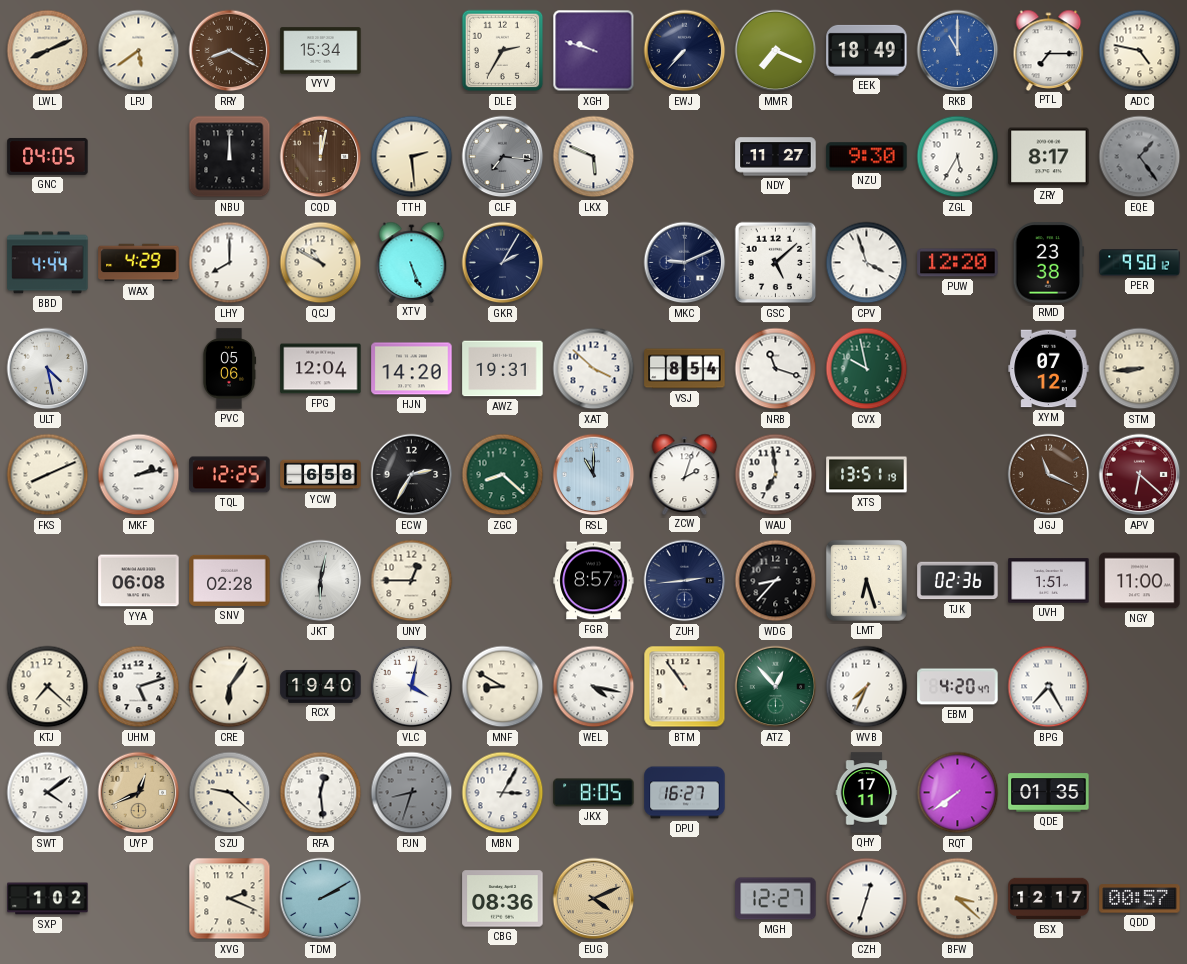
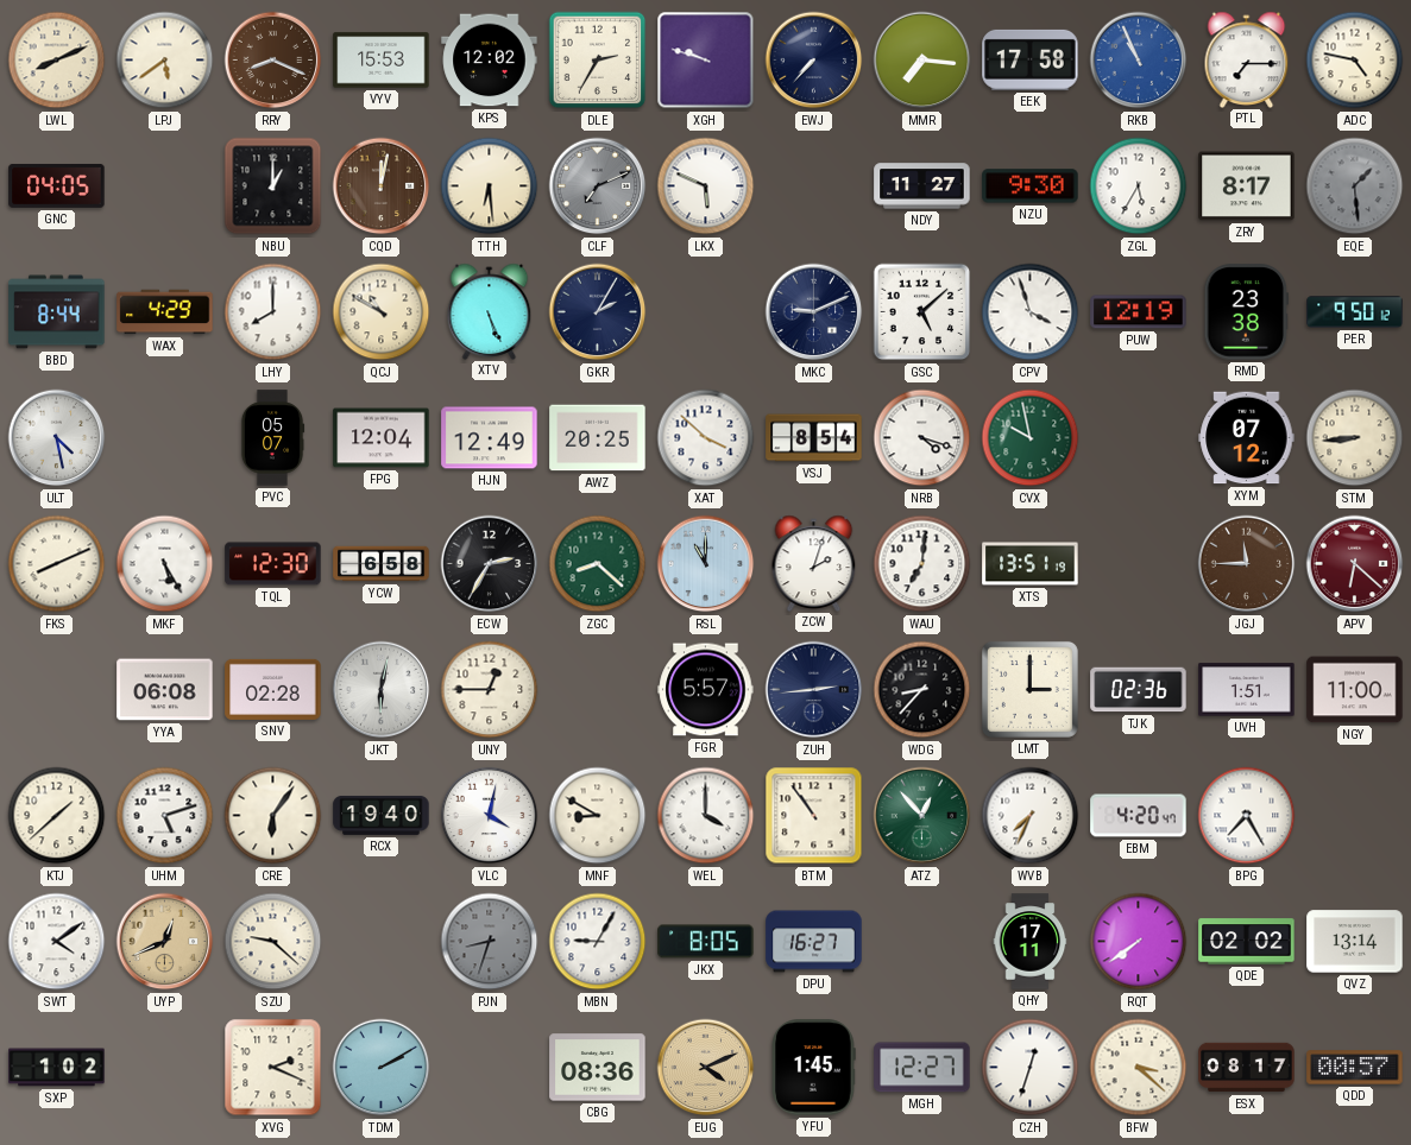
RRY: 8:20 -> 8:19 (273, 61)
VYV: 15:34 -> 15:53 (382, 61)
KPS: none -> 12:02 (490, 61)
MMR: 7:19 -> 7:16 (922, 61)
EEK: 18:49 -> 17:58 (1031, 59)
RKB: 11:00 -> 10:56 (1139, 61)
NBU: 12:00 -> 1:00 (273, 186)
TTH: 2:29 -> 6:29 (490, 186)
CLF: 7:16 -> 7:11 (598, 186)
EQE: 1:24 -> 1:29 (1355, 186)
BBD: 4:44 -> 8:44 (57, 312)
PUW: 12:20 -> 12:19 (1139, 312)
PVC: 05:06 -> 05:07 (272, 438)
HJN: 14:20 -> 12:49 (490, 438)
AWZ: 19:31 -> 20:25 (598, 438)
NRB: 11:18 -> 4:18 (922, 438)
MKF: 2:13 -> 5:25 (165, 564)
TQL: 12:25 -> 12:30 (273, 564)
WAU: 6:59 -> 7:01 (922, 564)
JGJ: 11:19 -> 11:45 (1247, 564)
FGR: 8:57 -> 5:57 (706, 690)
LMT: 6:27 -> 3:00 (1029, 689)
KTJ: 7:22 -> 1:38 (57, 816)
WEL: 4:17 -> 4:00 (706, 816)
RFA: 12:29 -> none (321, 793)
MBN: 3:05 -> 9:05 (598, 942)
QDE: 01:35 -> 02:02 (1247, 942)
QVZ: none -> 13:14 (1355, 942)
YFU: none -> 1:45 (813, 1068)
ESX: 12:17 -> 08:17 (1247, 1068)
